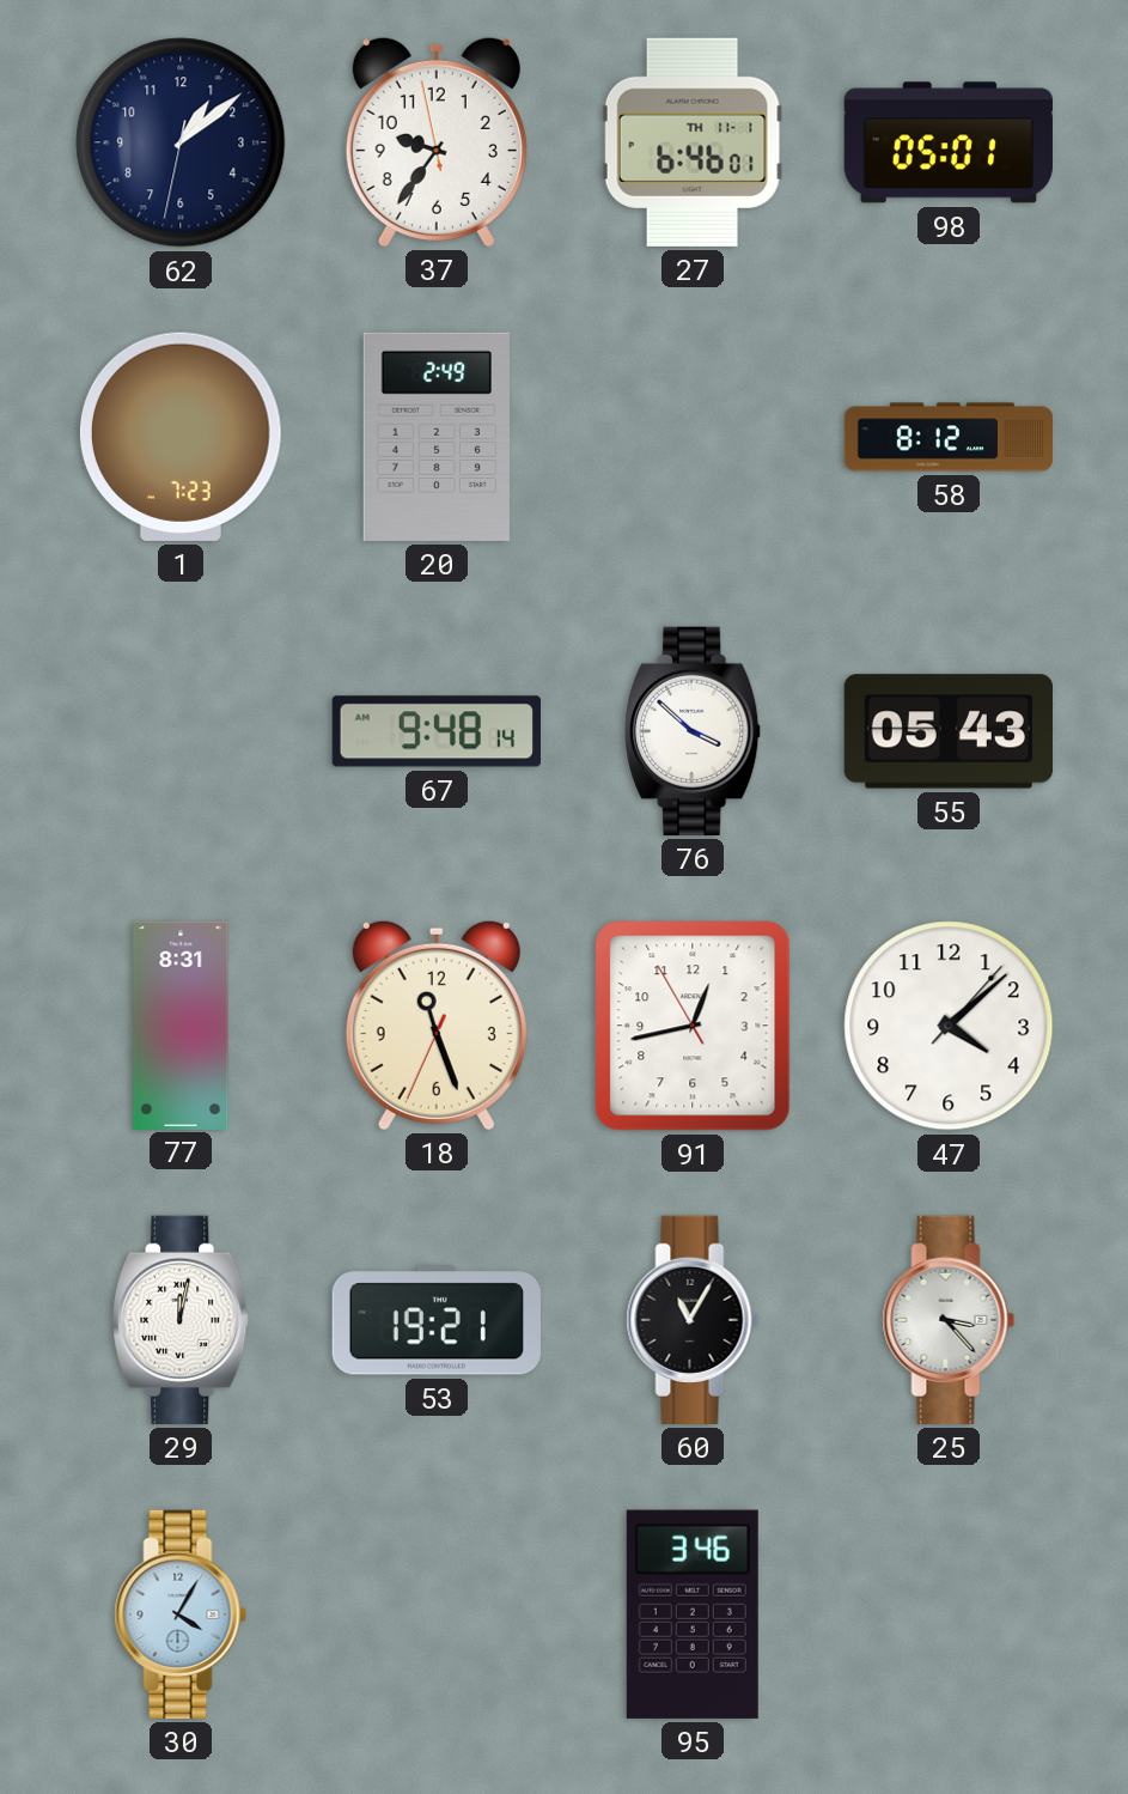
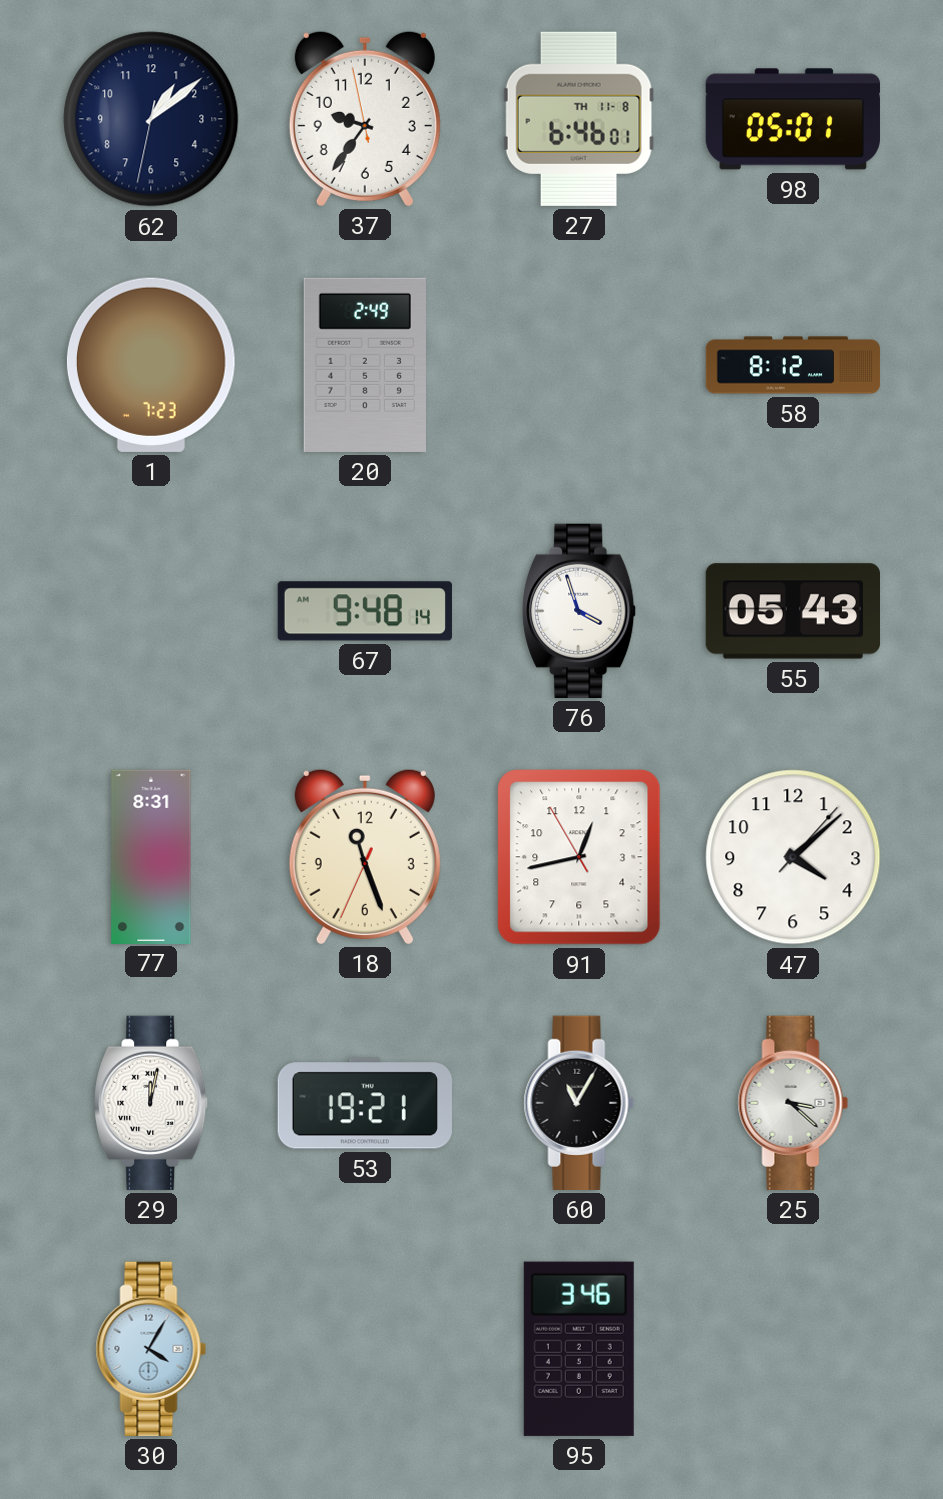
27 date: TH 11-1 -> TH 11-8 (579, 119)
76: 3:52 -> 3:57 (580, 611)
25: 3:23 -> 3:22 (793, 1103)
